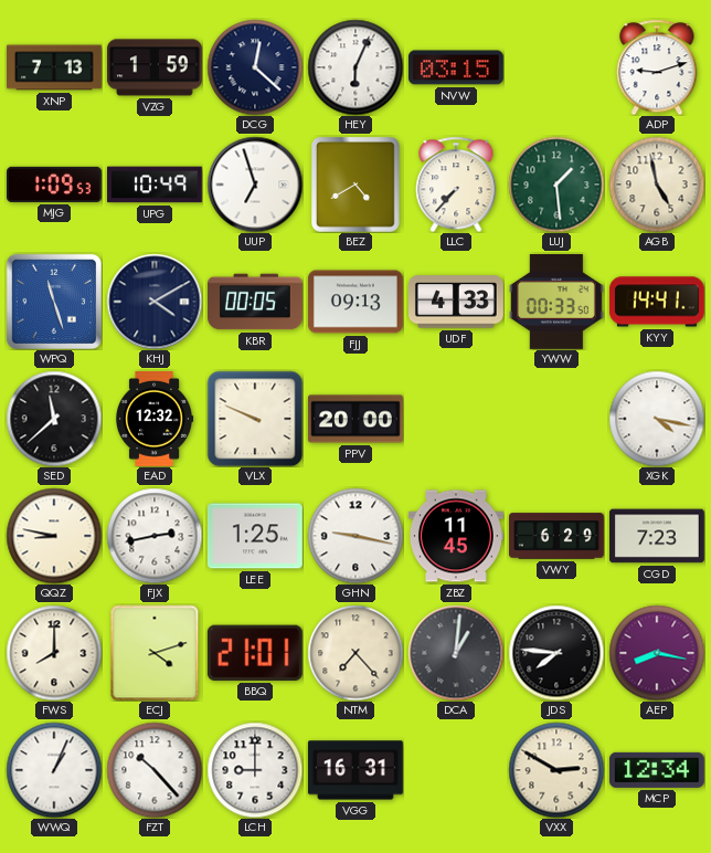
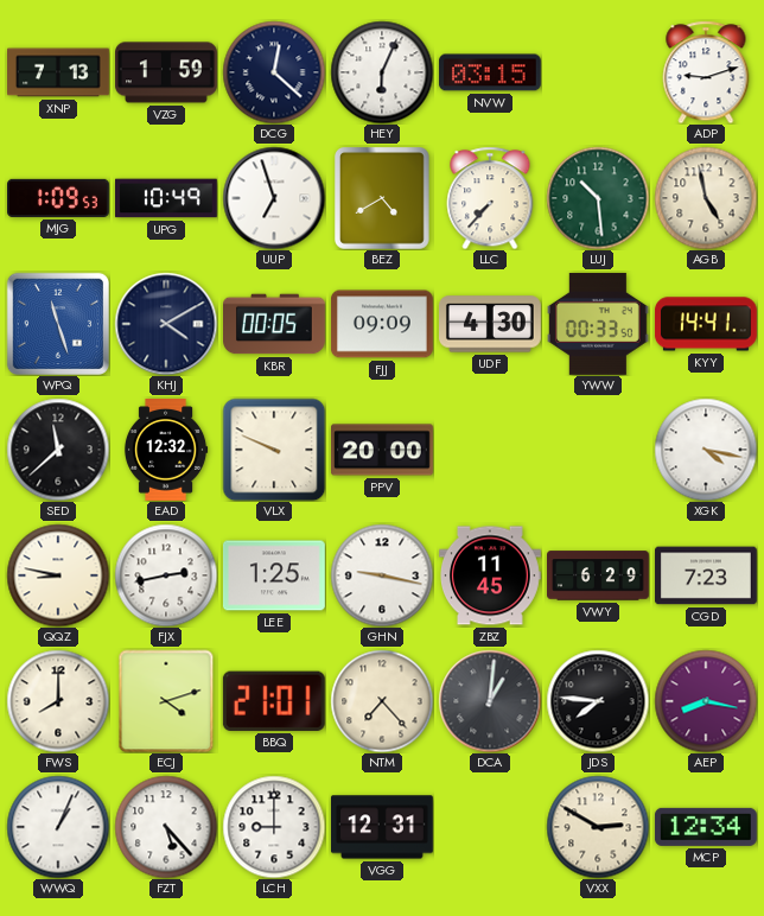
LUJ: 1:29 -> 10:29 (598, 198)
FJJ: 09:13 -> 09:09 (382, 324)
UDF: 4:33 -> 4:30 (491, 324)
FZT: 10:23 -> 5:23 (166, 827)
VGG: 16:31 -> 12:31 (382, 827)
